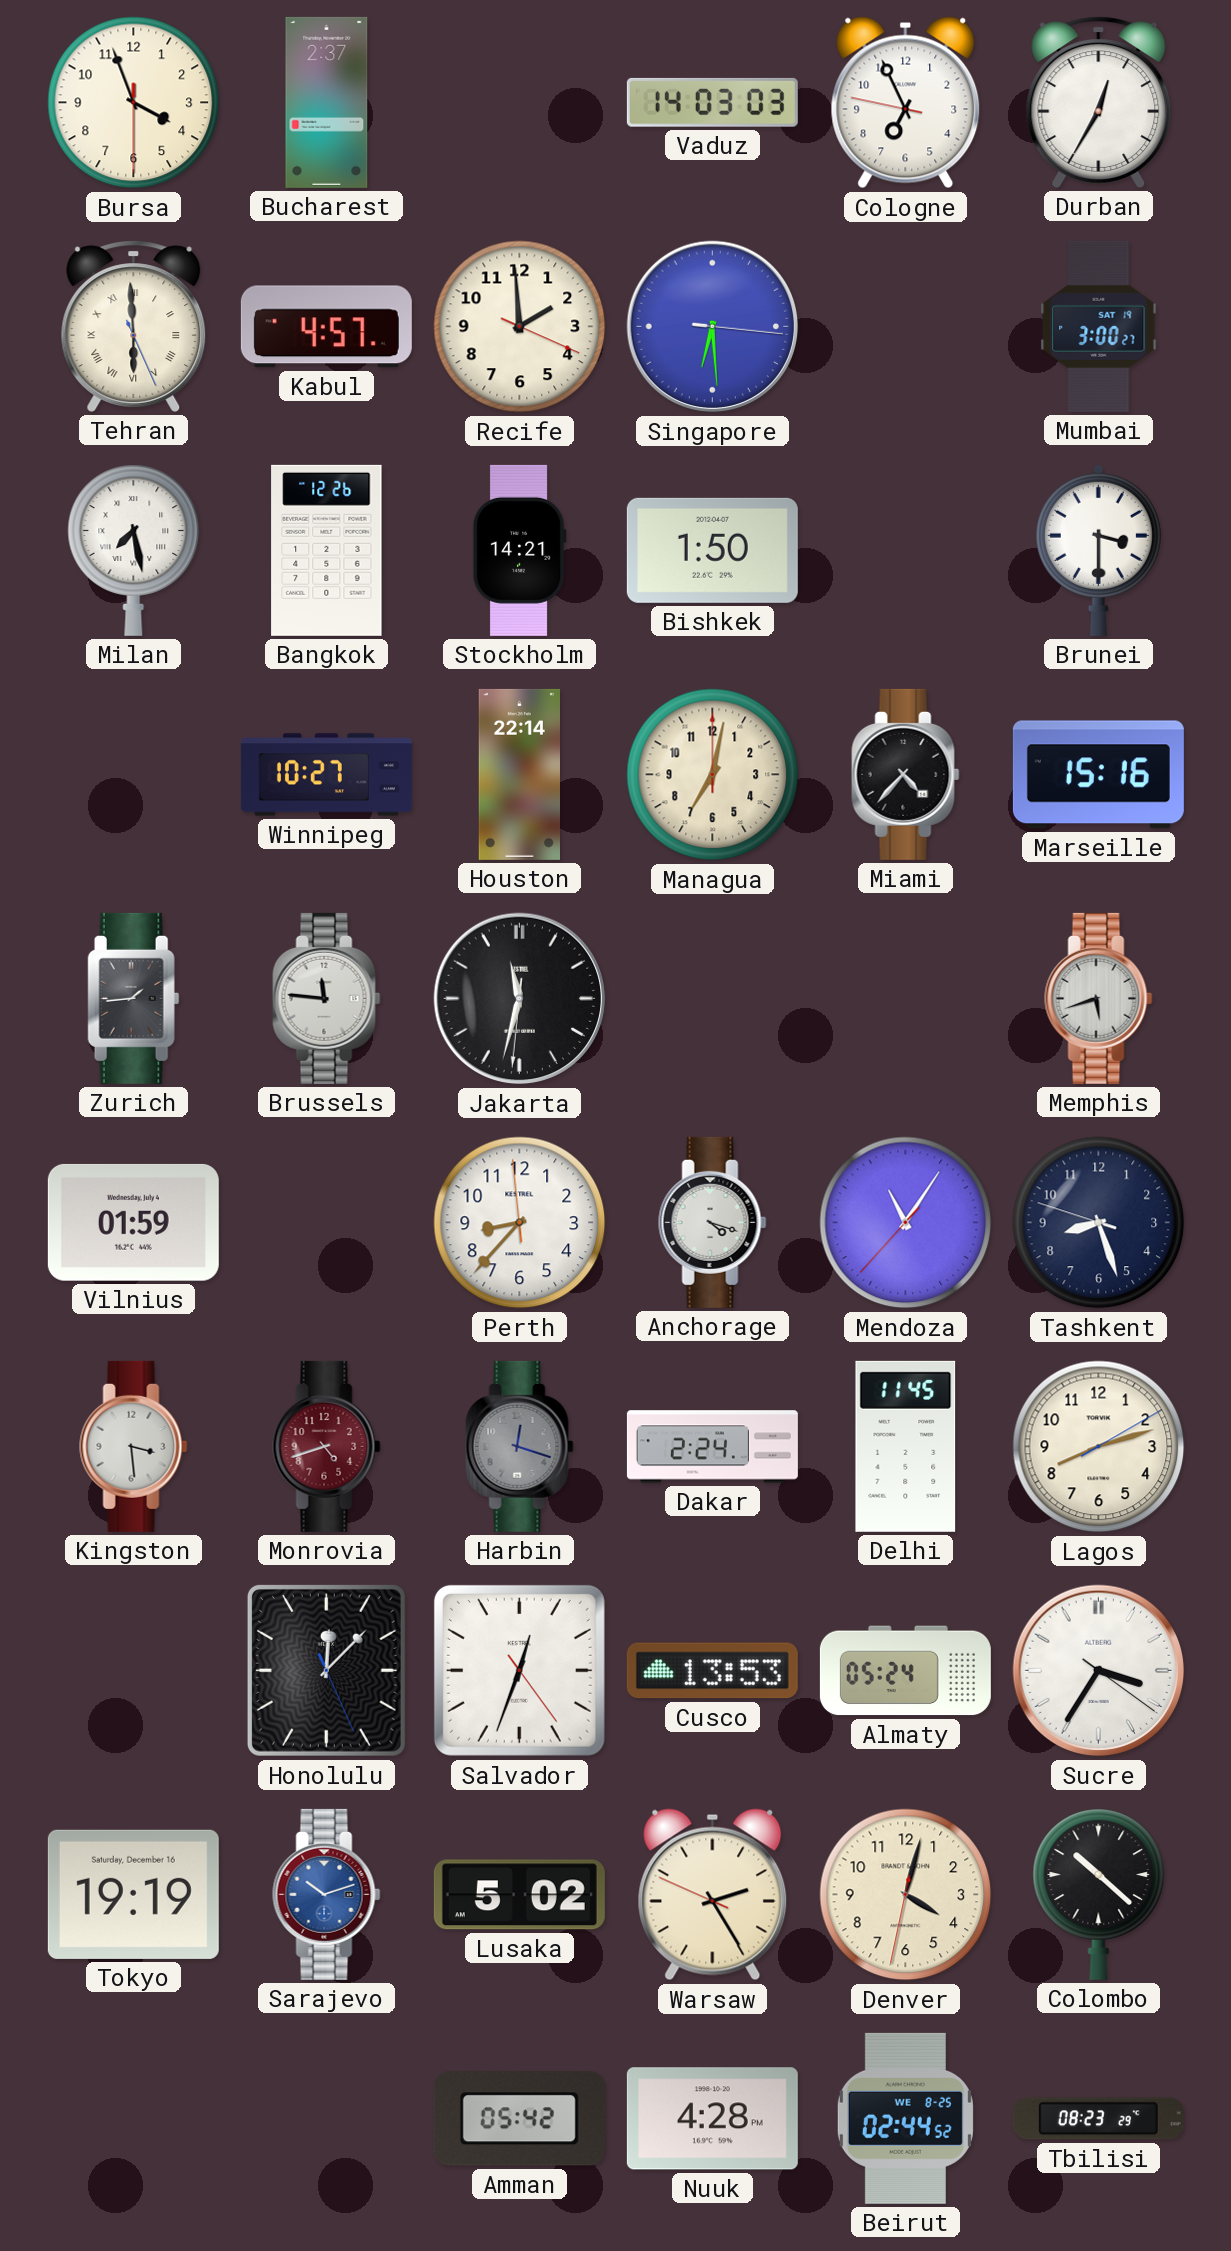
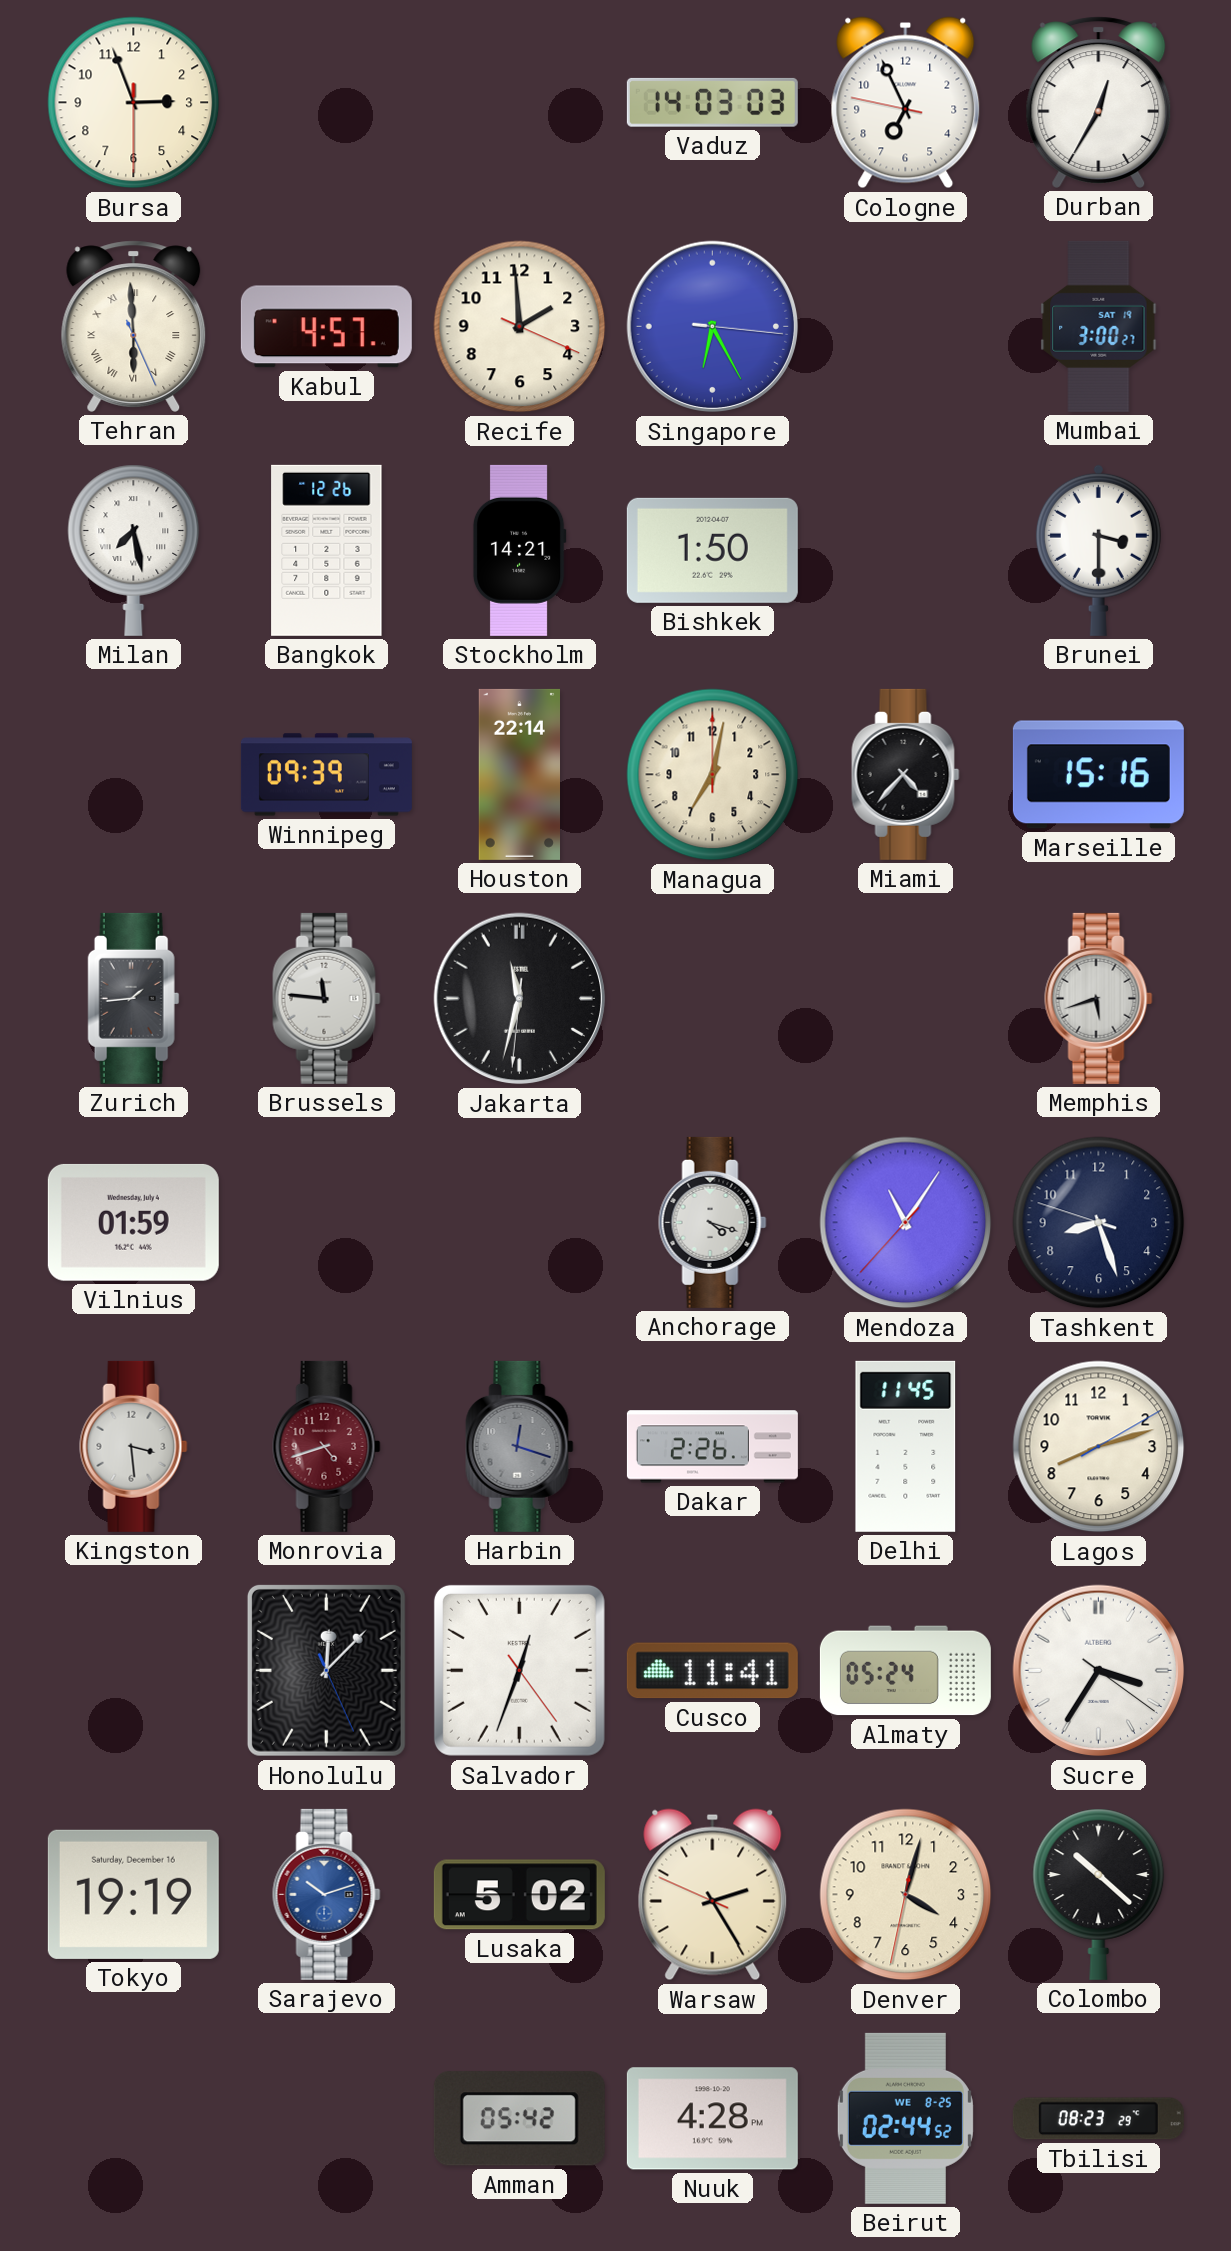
Bursa: 3:56 -> 2:56 (134, 103)
Bucharest: 2:37 -> none (327, 102)
Singapore: 6:29 -> 6:25 (713, 327)
Winnipeg: 10:27 -> 09:39 (326, 775)
Perth: 8:36 -> none (520, 1223)
Dakar: 2:24 -> 2:26 (712, 1447)
Cusco: 13:53 -> 11:41 (712, 1671)
